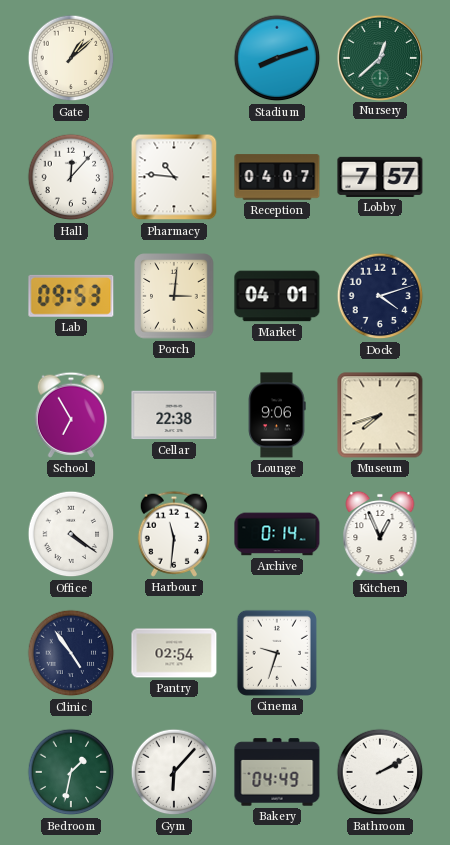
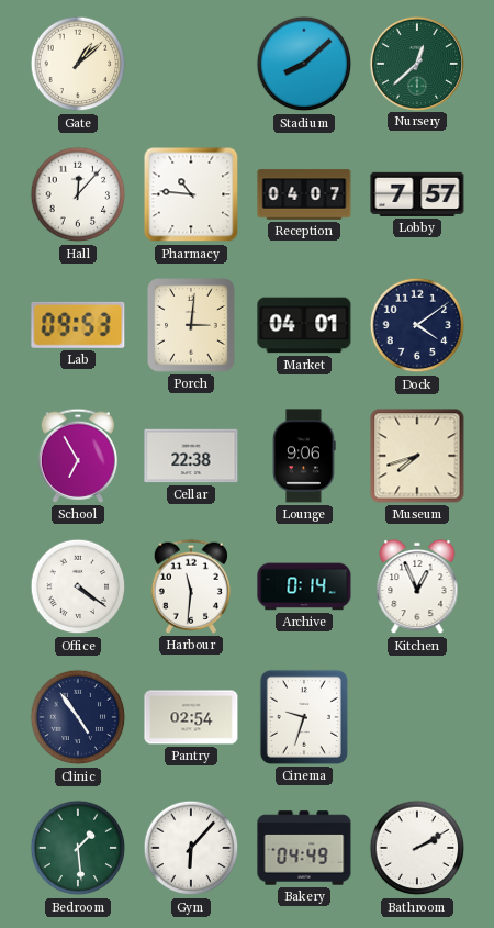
Stadium: 8:12 -> 8:08 (304, 64)
Dock: 4:12 -> 4:09 (417, 325)
Bedroom: 1:32 -> 1:29 (78, 848)
